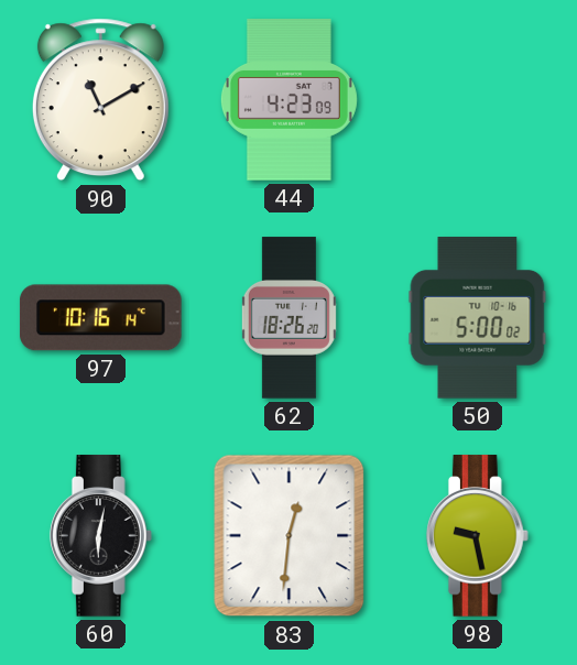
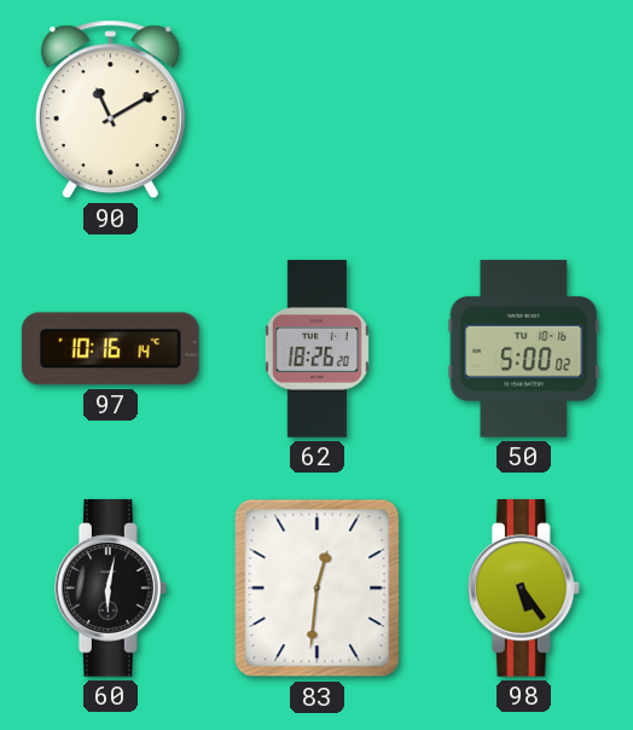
44: 4:23 -> none (288, 100)
98: 9:28 -> 5:24 (523, 589)
